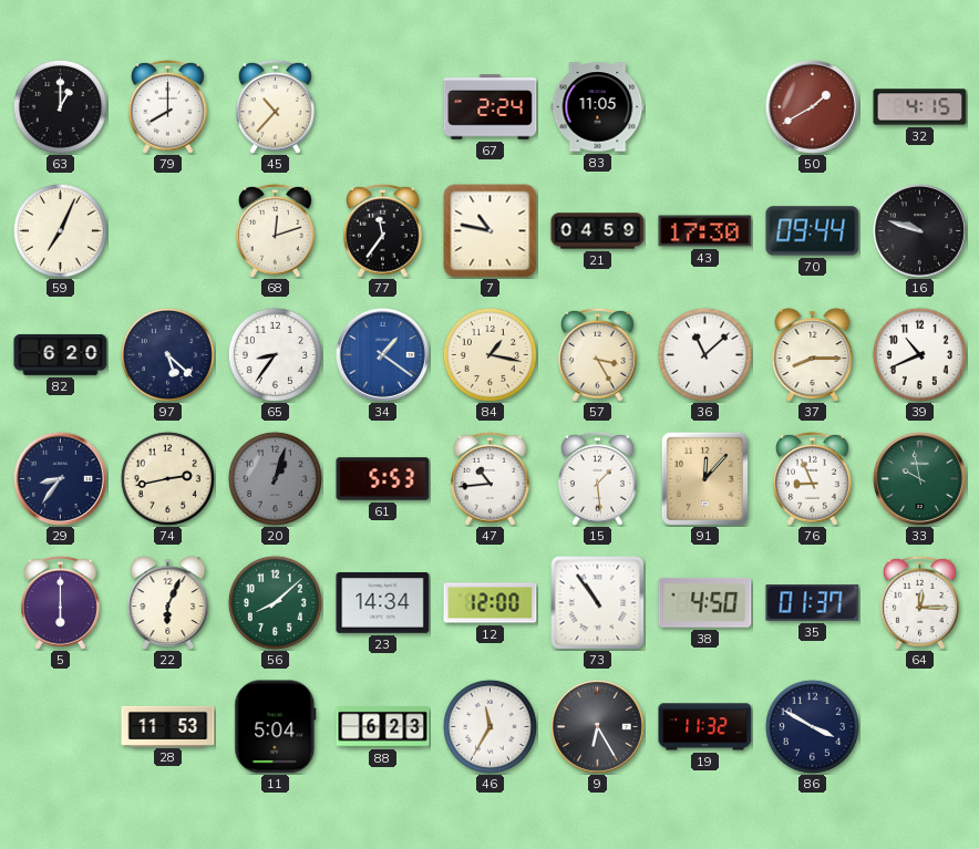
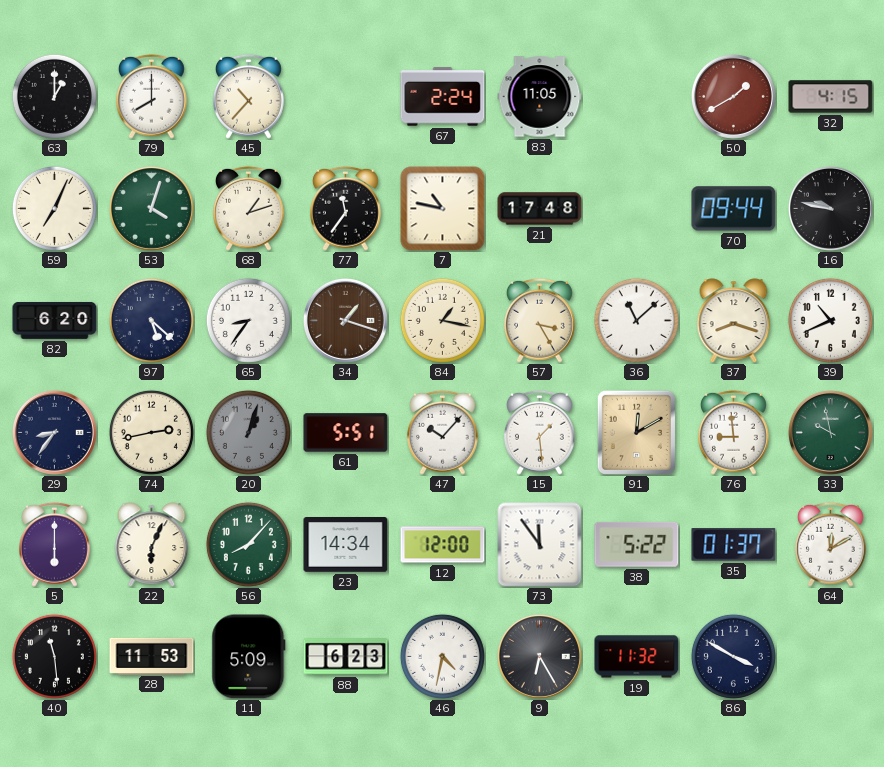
53: none -> 4:03 (151, 208)
68: 12:12 -> 1:12 (249, 208)
21: 04:59 -> 17:48 (540, 209)
43: 17:30 -> none (705, 231)
16: 9:48 -> 9:47 (830, 208)
34: 1:21 -> 1:18 (345, 320)
34 dial: blue -> brown (345, 320)
37: 8:15 -> 8:18 (734, 321)
61: 5:53 -> 5:51 (346, 433)
47: 10:44 -> 10:07 (443, 432)
91: 12:07 -> 12:10 (636, 432)
76: 8:56 -> 8:59 (734, 432)
56: 8:08 -> 8:07 (248, 544)
73: 10:54 -> 11:54 (540, 545)
38: 4:50 -> 5:22 (637, 544)
64: 12:15 -> 12:10 (831, 544)
40: none -> 11:29 (54, 656)
11: 5:04 -> 5:09 (249, 657)
46: 11:35 -> 4:32 (442, 656)
